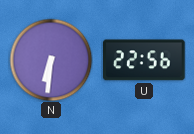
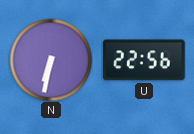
N: 6:31 -> 6:32 (51, 60)
